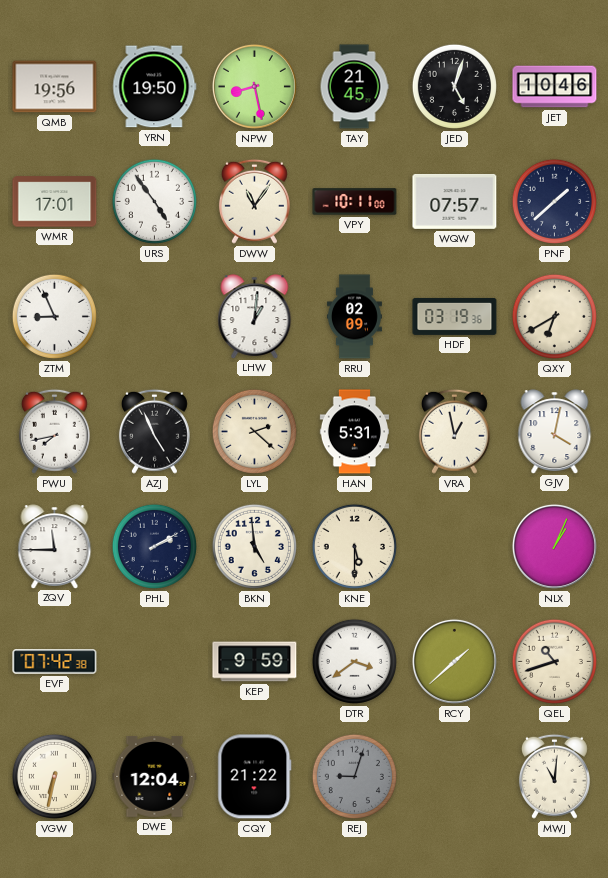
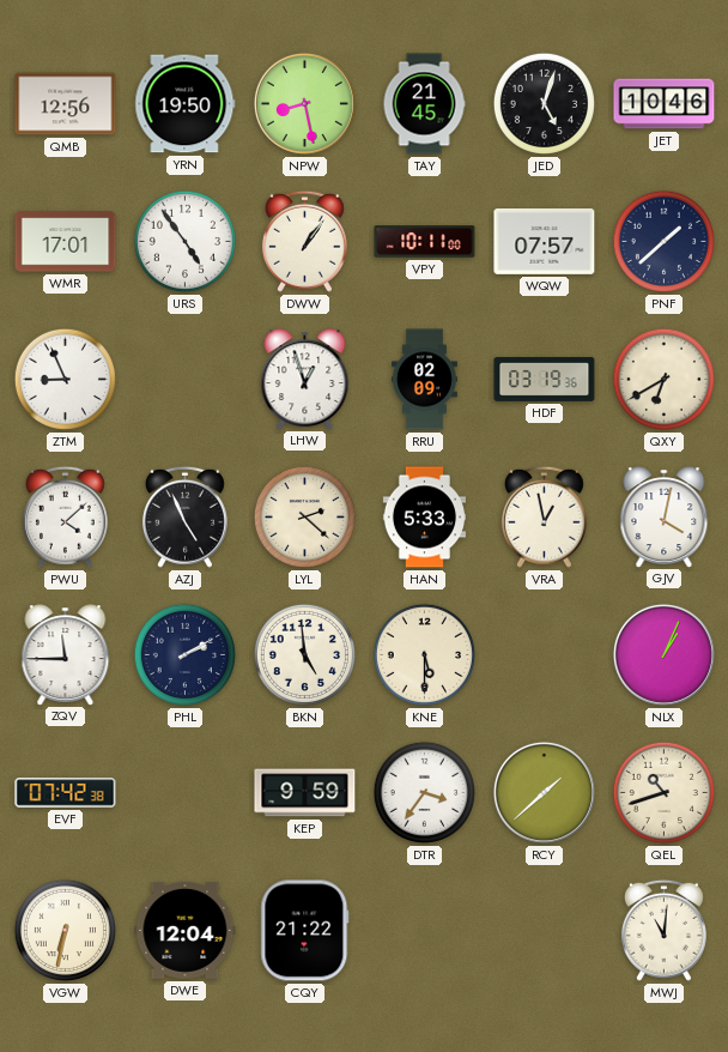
QMB: 19:56 -> 12:56 (66, 104)
DWW: 11:06 -> 1:06 (304, 241)
LHW: 1:01 -> 12:57 (305, 379)
PWU: 7:43 -> 4:08 (65, 516)
HAN: 5:31 -> 5:33 (424, 518)
DTR: 3:39 -> 3:36 (424, 792)
REJ: 9:03 -> none (354, 776)
